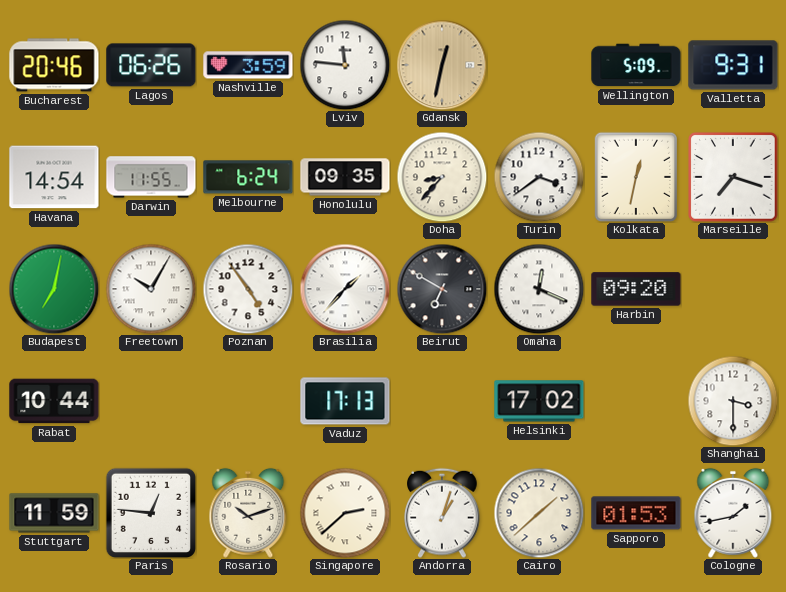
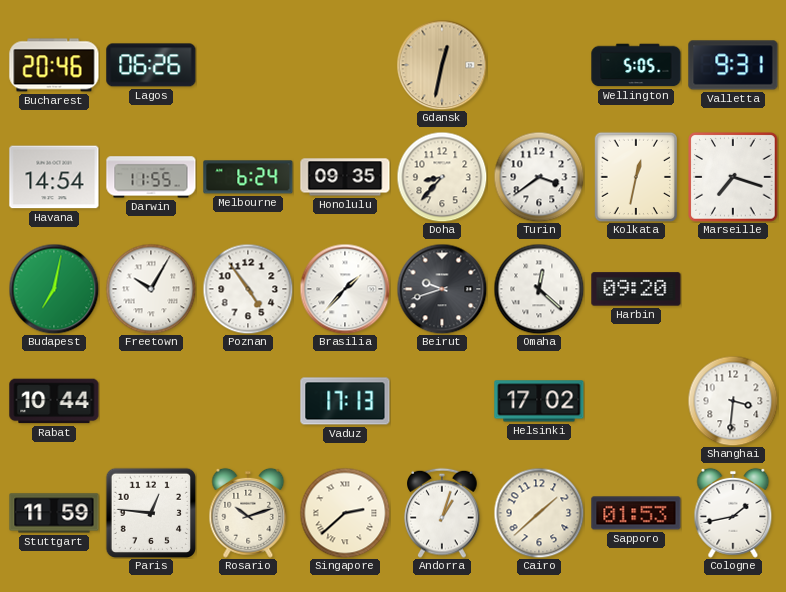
Nashville: 3:59 -> none (248, 65)
Lviv: 11:46 -> none (345, 65)
Wellington: 5:09 -> 5:05 (636, 65)
Beirut: 6:50 -> 9:42 (442, 289)
Omaha: 12:19 -> 12:22 (539, 289)
Shanghai: 3:30 -> 3:31 (733, 401)
